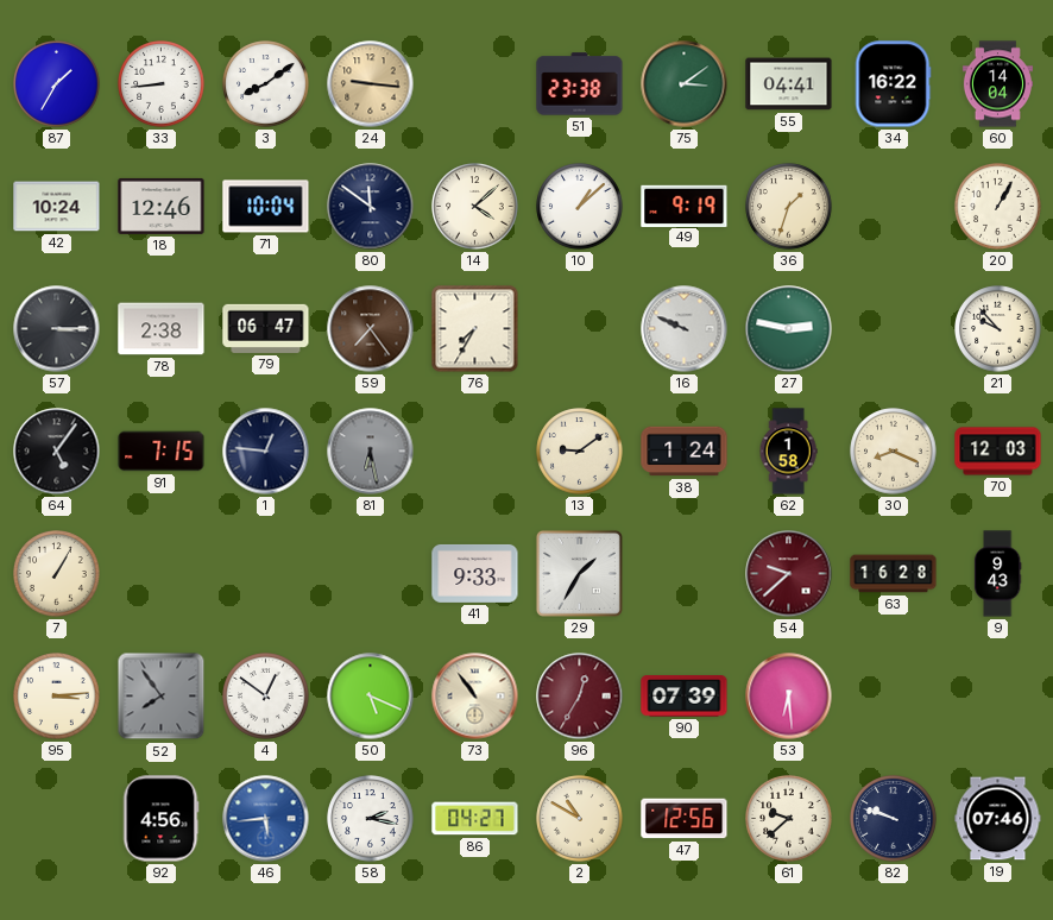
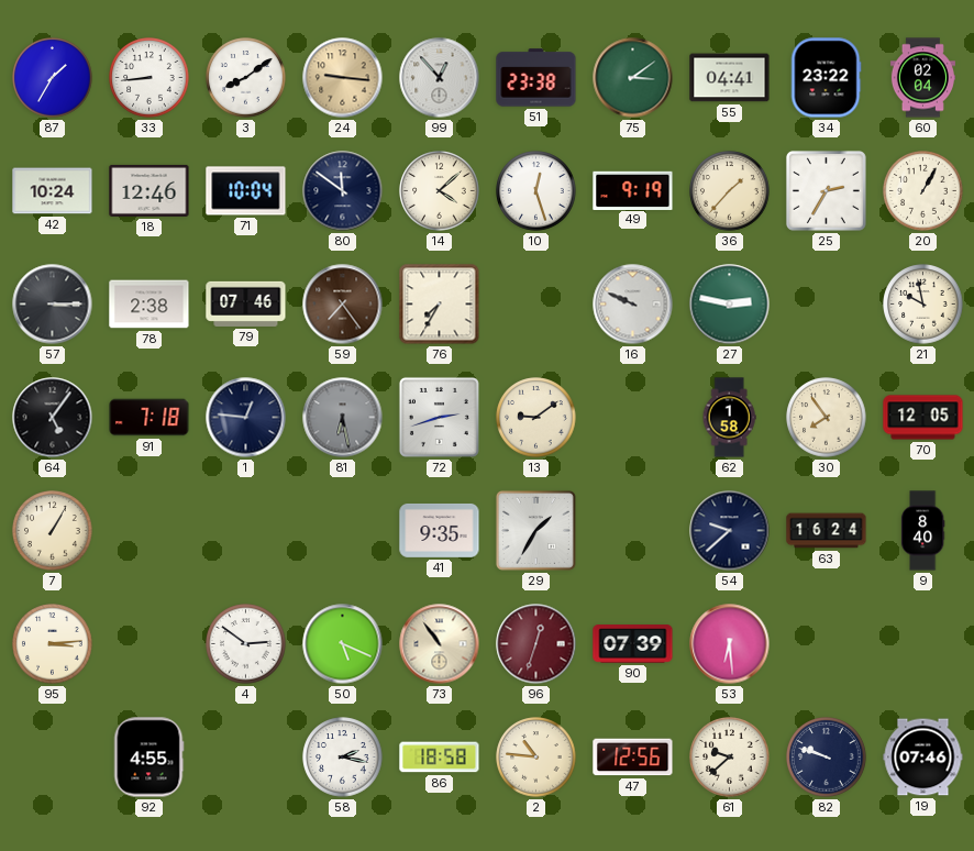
99: none -> 12:53 (440, 78)
34: 16:22 -> 23:22 (826, 78)
60: 14:04 -> 02:04 (922, 78)
10: 1:08 -> 12:27 (536, 191)
36: 1:33 -> 1:37 (730, 191)
25: none -> 2:35 (826, 190)
79: 06:47 -> 07:46 (246, 303)
21: 9:53 -> 9:58 (923, 305)
91: 7:15 -> 7:18 (150, 418)
72: none -> 2:42 (439, 417)
38: 1:24 -> none (685, 452)
30: 8:19 -> 7:54 (827, 418)
70: 12:03 -> 12:05 (923, 418)
41: 9:33 -> 9:35 (440, 530)
54 dial: burgundy -> navy (730, 531)
63: 16:28 -> 16:24 (827, 531)
9: 9:43 -> 8:40 (922, 531)
52: 7:54 -> none (162, 697)
4: 12:51 -> 2:51 (246, 644)
96: 12:35 -> 12:33 (536, 644)
92: 4:56 -> 4:55 (148, 758)
46: 5:44 -> none (266, 819)
86: 04:27 -> 18:58 (440, 758)
2: 10:50 -> 10:46 (536, 758)
